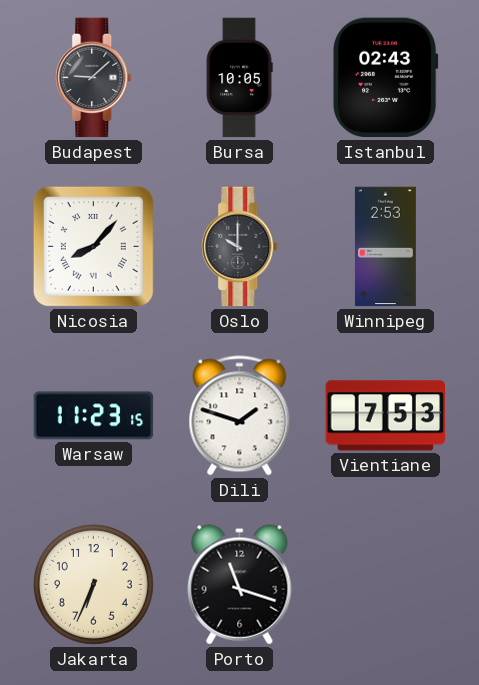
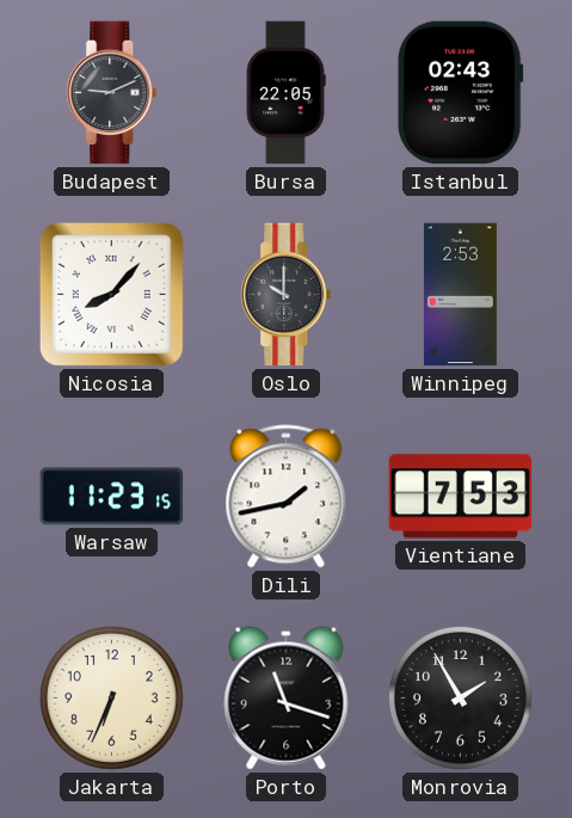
Budapest: 9:08 -> 9:11 (112, 93)
Bursa: 10:05 -> 22:05 (285, 93)
Dili: 1:48 -> 1:43 (287, 497)
Monrovia: none -> 1:55 (460, 697)
